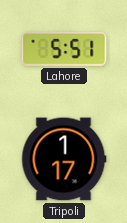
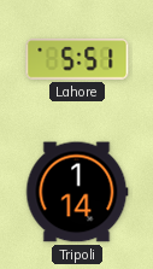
Tripoli: 1:17 -> 1:14 (77, 192)
